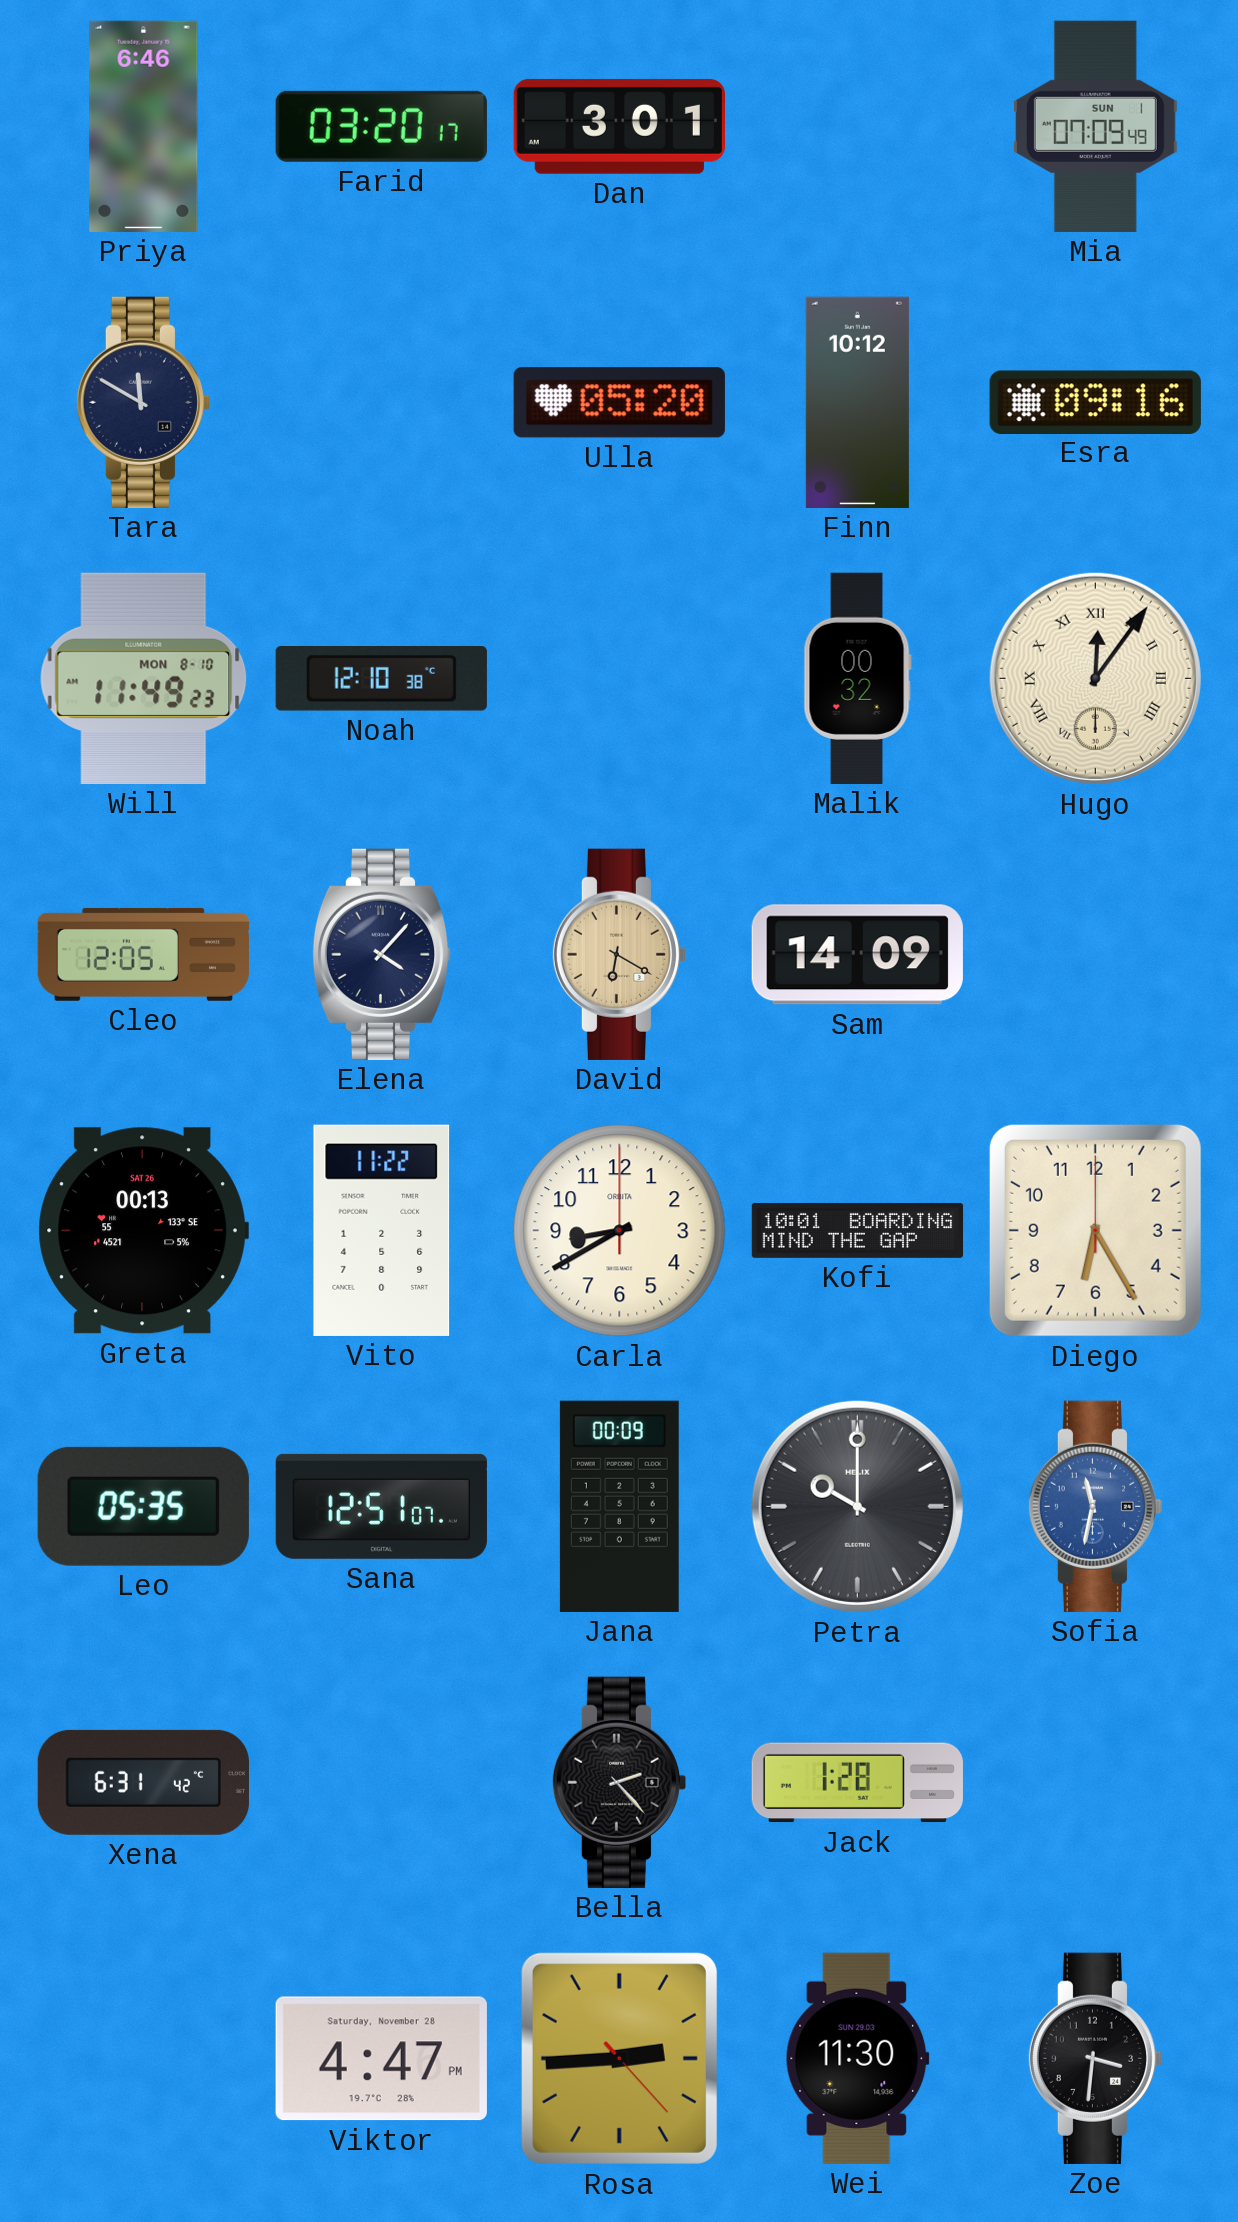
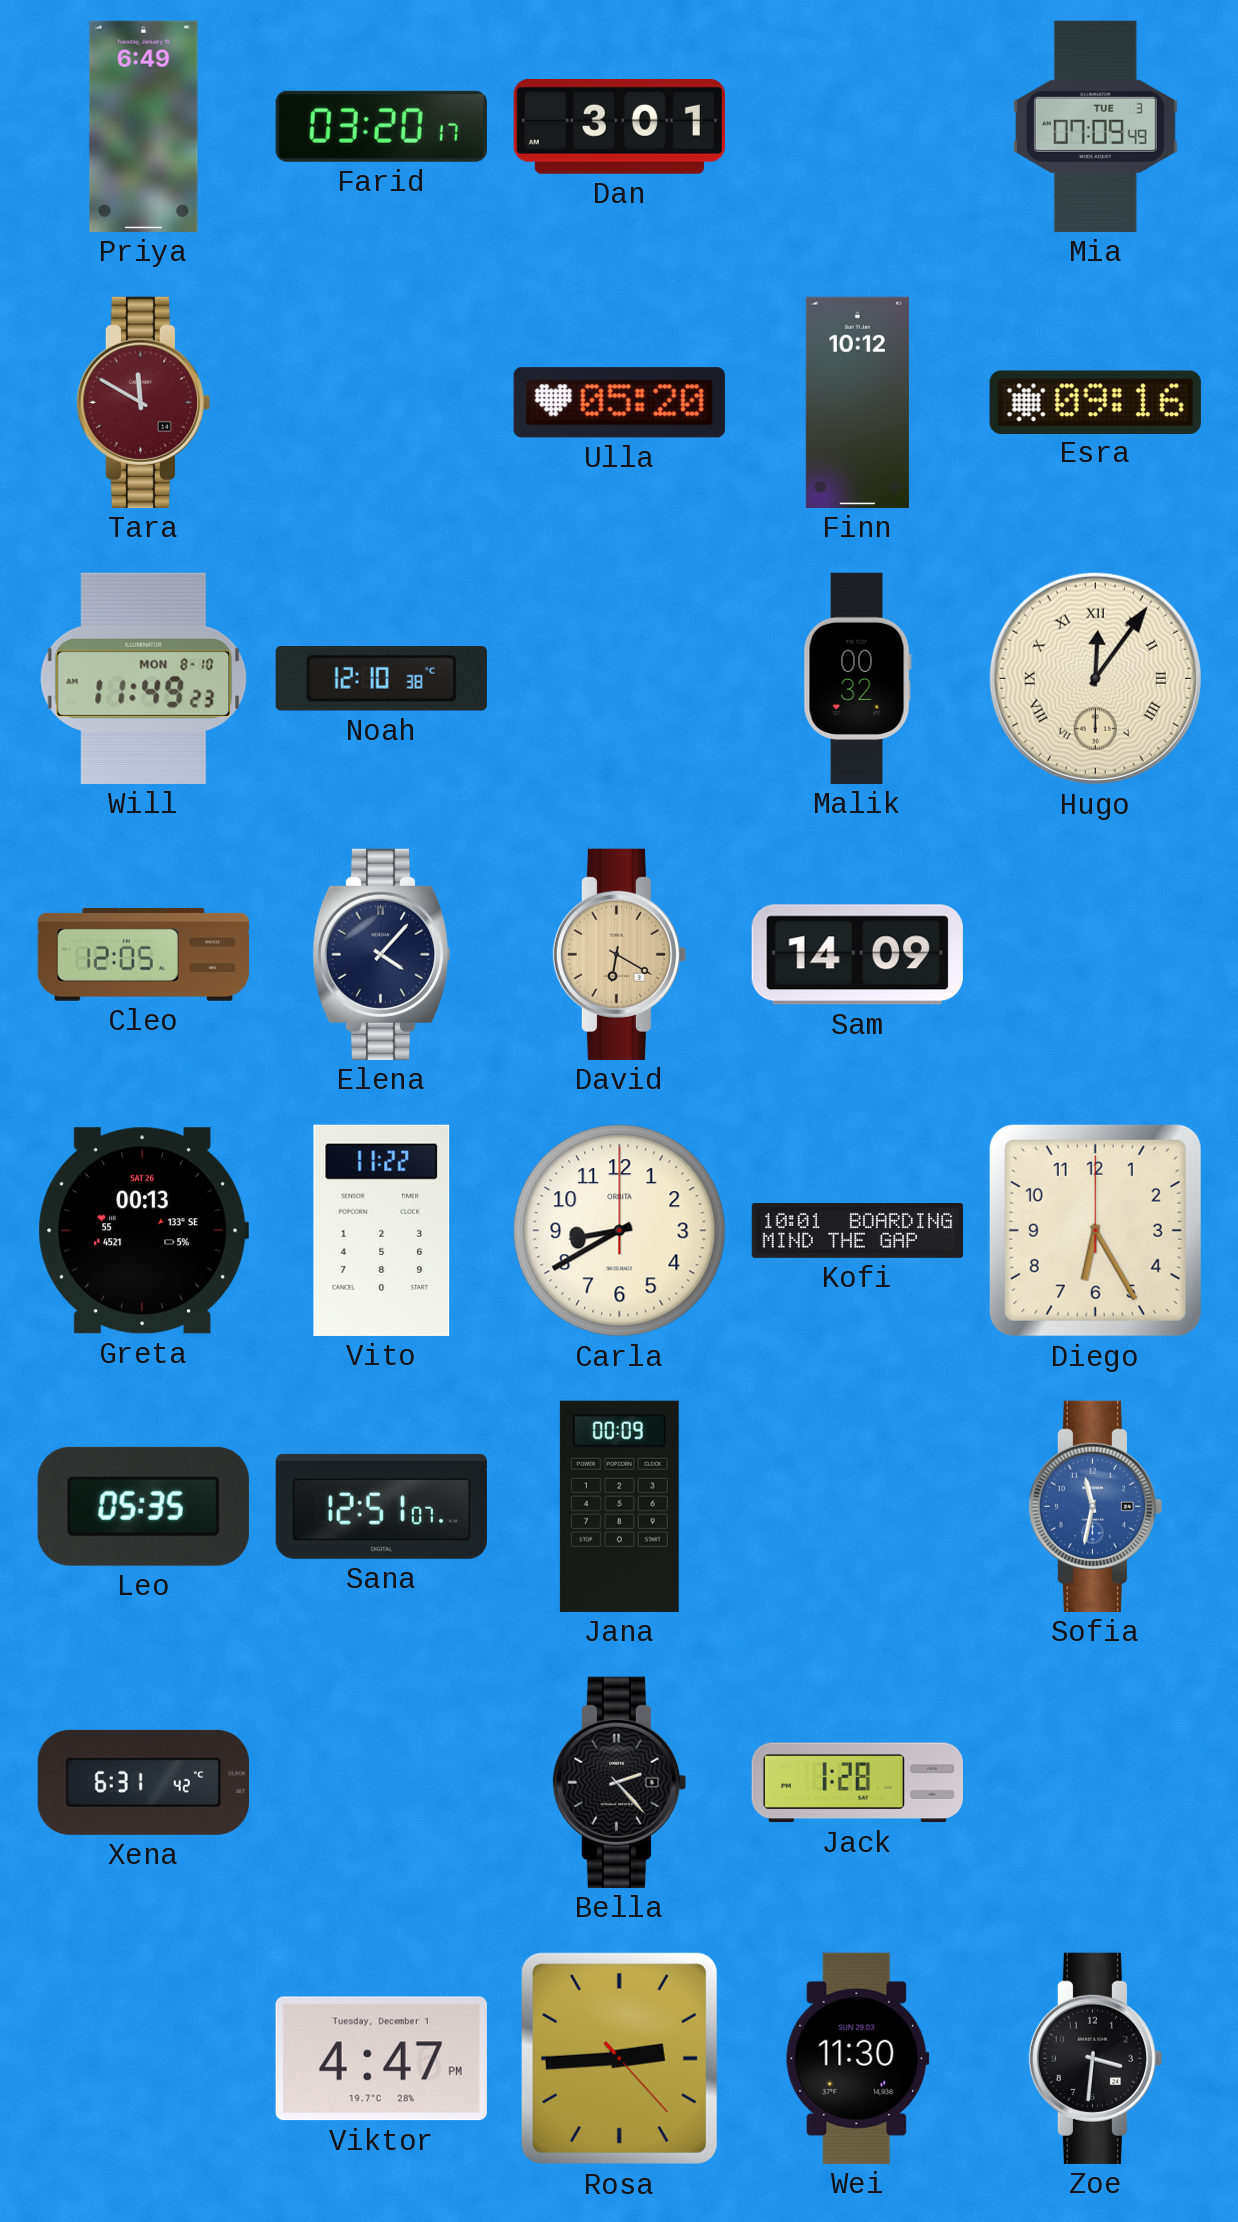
Priya: 6:46 -> 6:49 (144, 126)
Mia date: SUN 1 -> TUE 3 (1095, 126)
Tara dial: navy -> burgundy (143, 402)
Petra: 10:00 -> none (857, 1506)
Viktor date: Saturday, November 28 -> Tuesday, December 1 (381, 2059)
